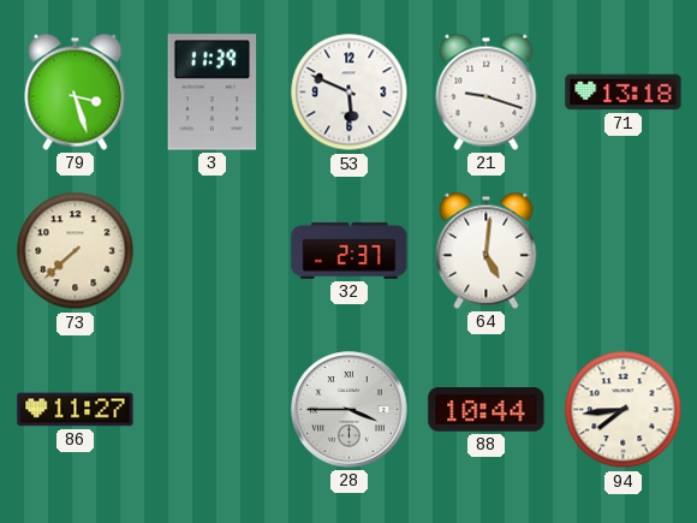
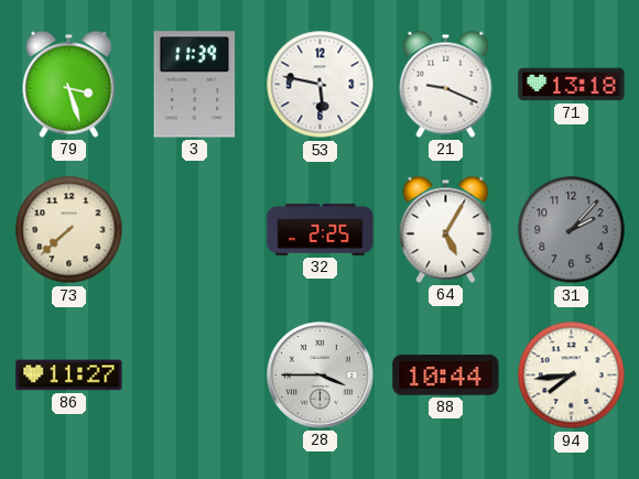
53: 5:49 -> 5:47 (321, 85)
21: 9:18 -> 9:19 (446, 84)
32: 2:37 -> 2:25 (321, 229)
64: 5:01 -> 5:05 (446, 229)
31: none -> 2:07 (572, 230)
